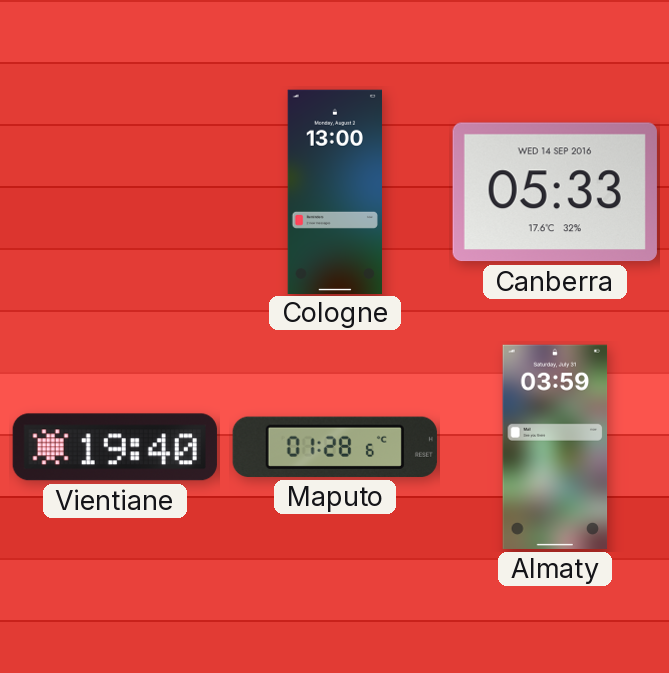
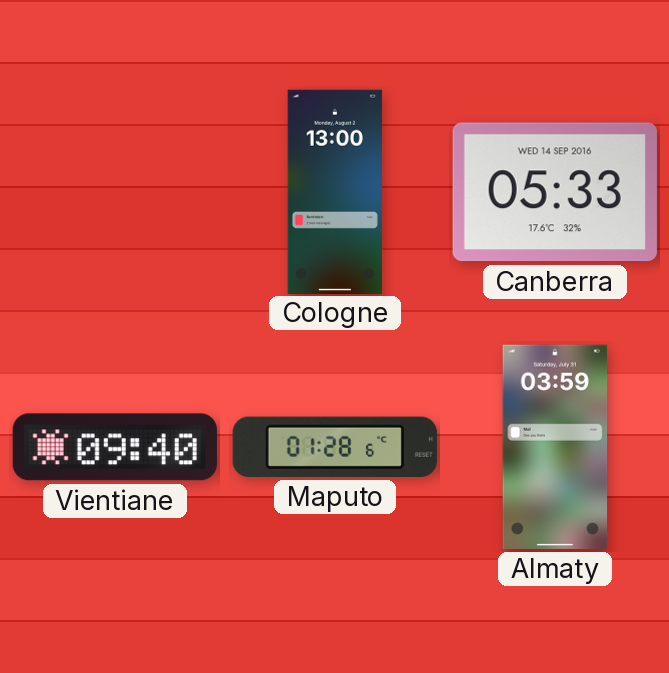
Vientiane: 19:40 -> 09:40 (115, 447)
